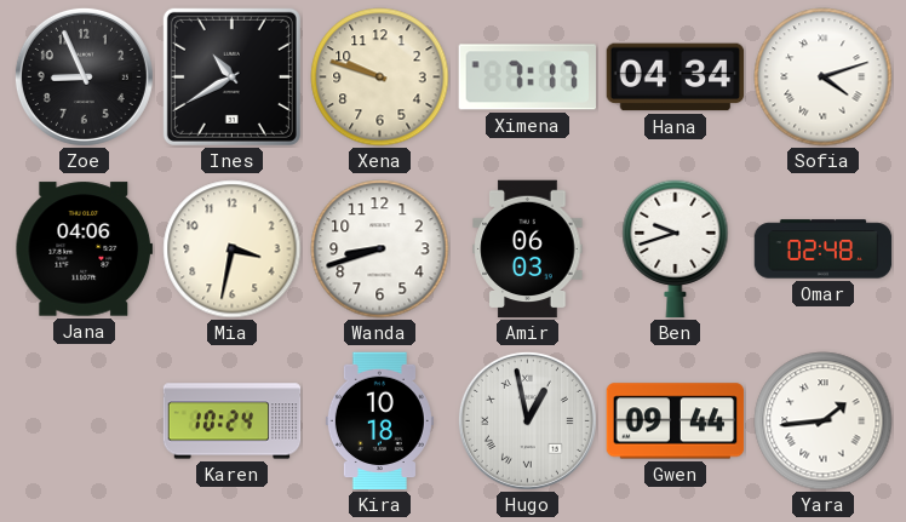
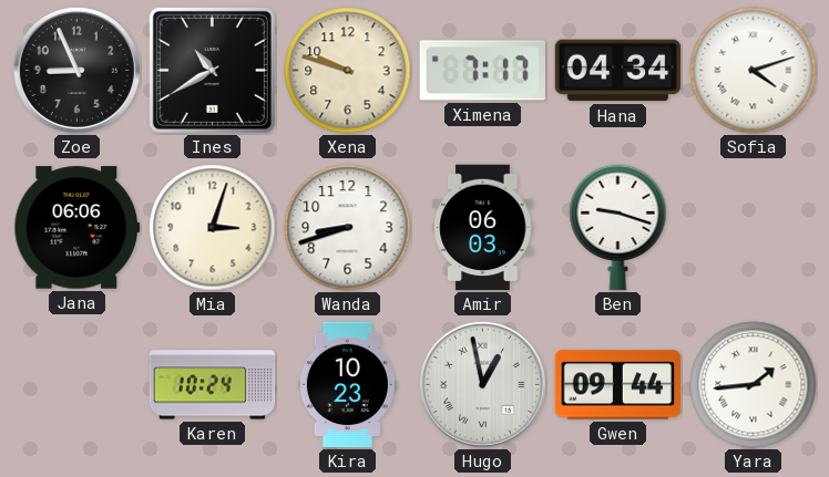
Jana: 04:06 -> 06:06 (78, 228)
Mia: 3:32 -> 3:03 (213, 228)
Ben: 9:42 -> 9:18 (618, 228)
Omar: 02:48 -> none (824, 249)
Kira: 10:18 -> 10:23 (347, 385)
